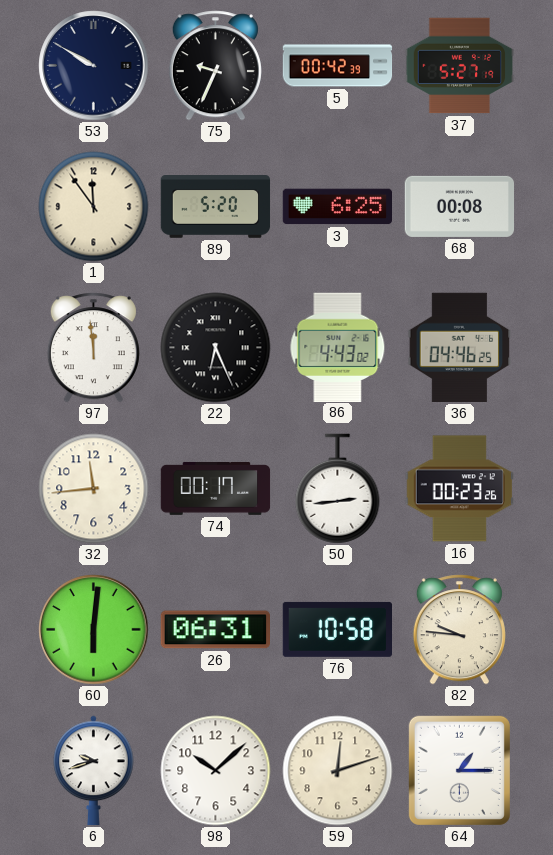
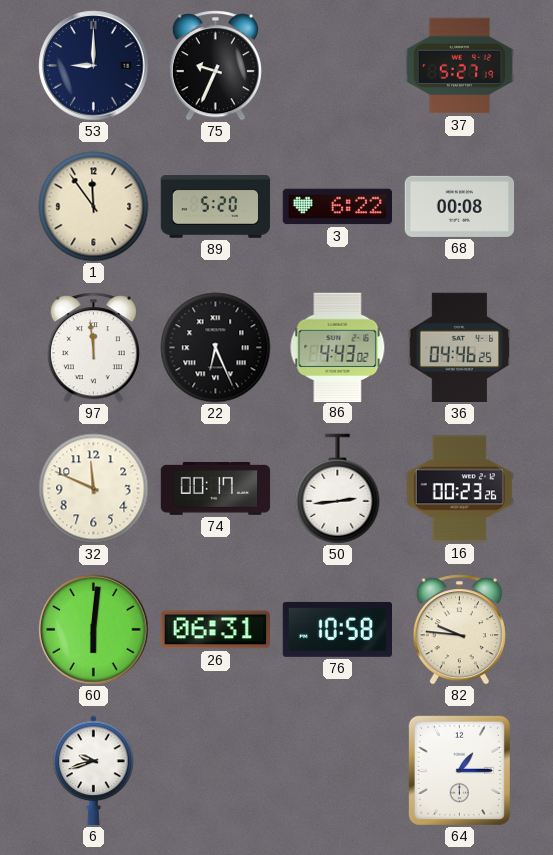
53: 9:50 -> 9:00 (94, 66)
5: 00:42 -> none (338, 66)
3: 6:25 -> 6:22 (337, 207)
32: 11:44 -> 11:49 (94, 489)
98: 10:08 -> none (216, 771)
59: 12:12 -> none (338, 771)
